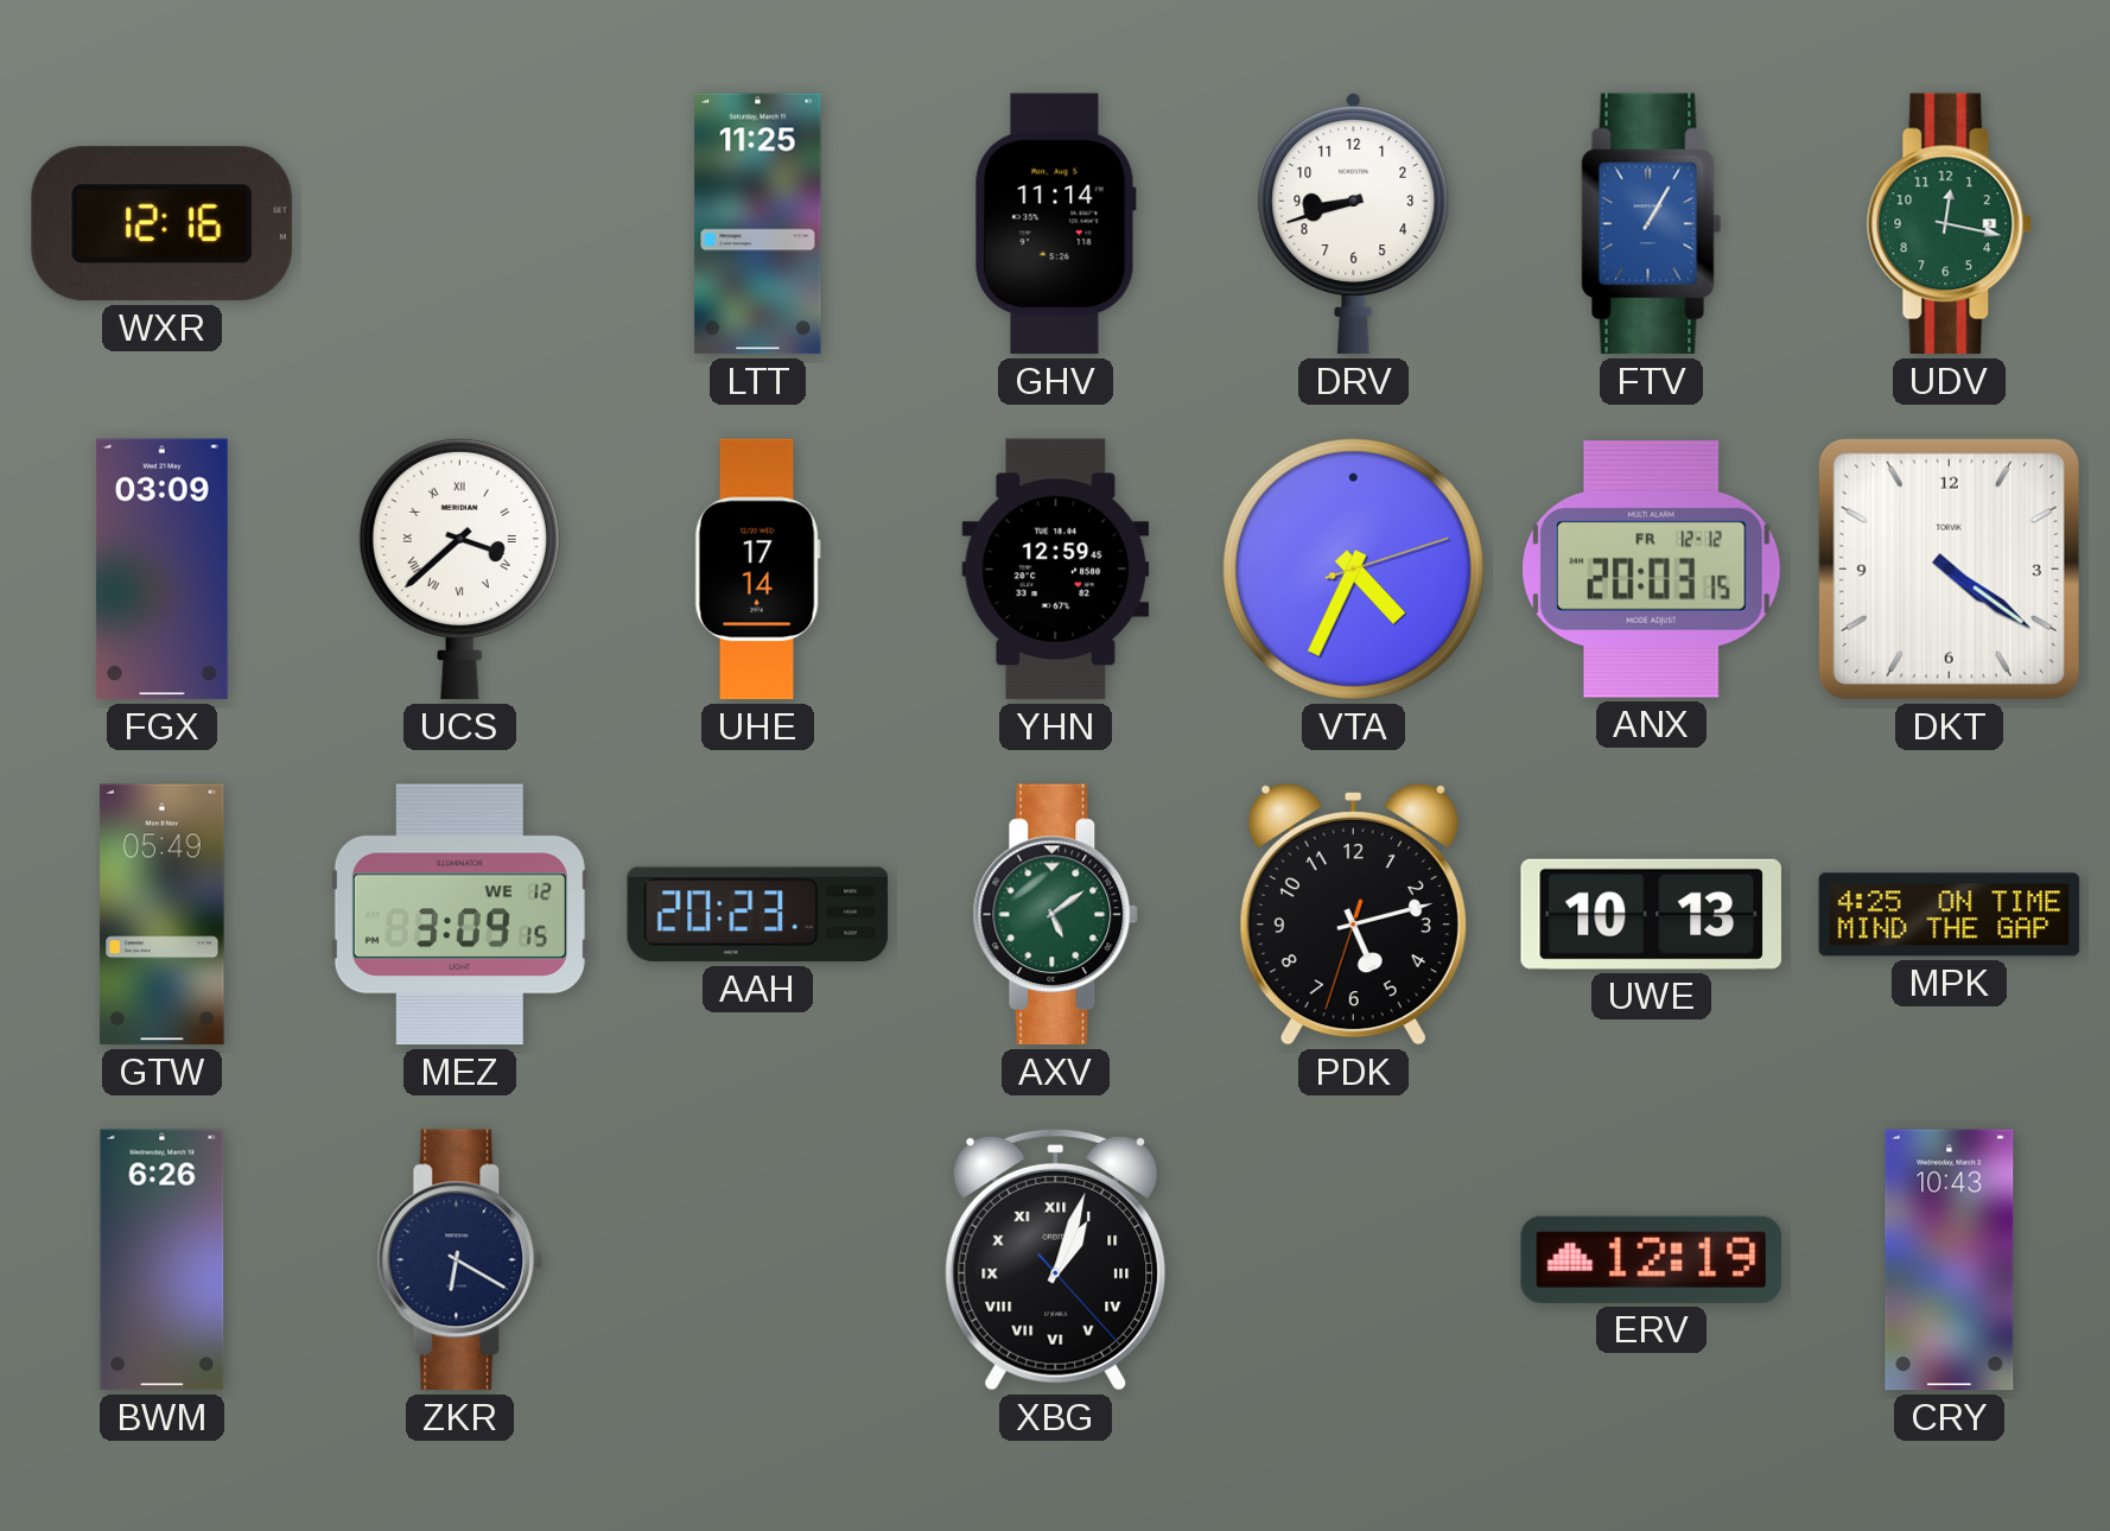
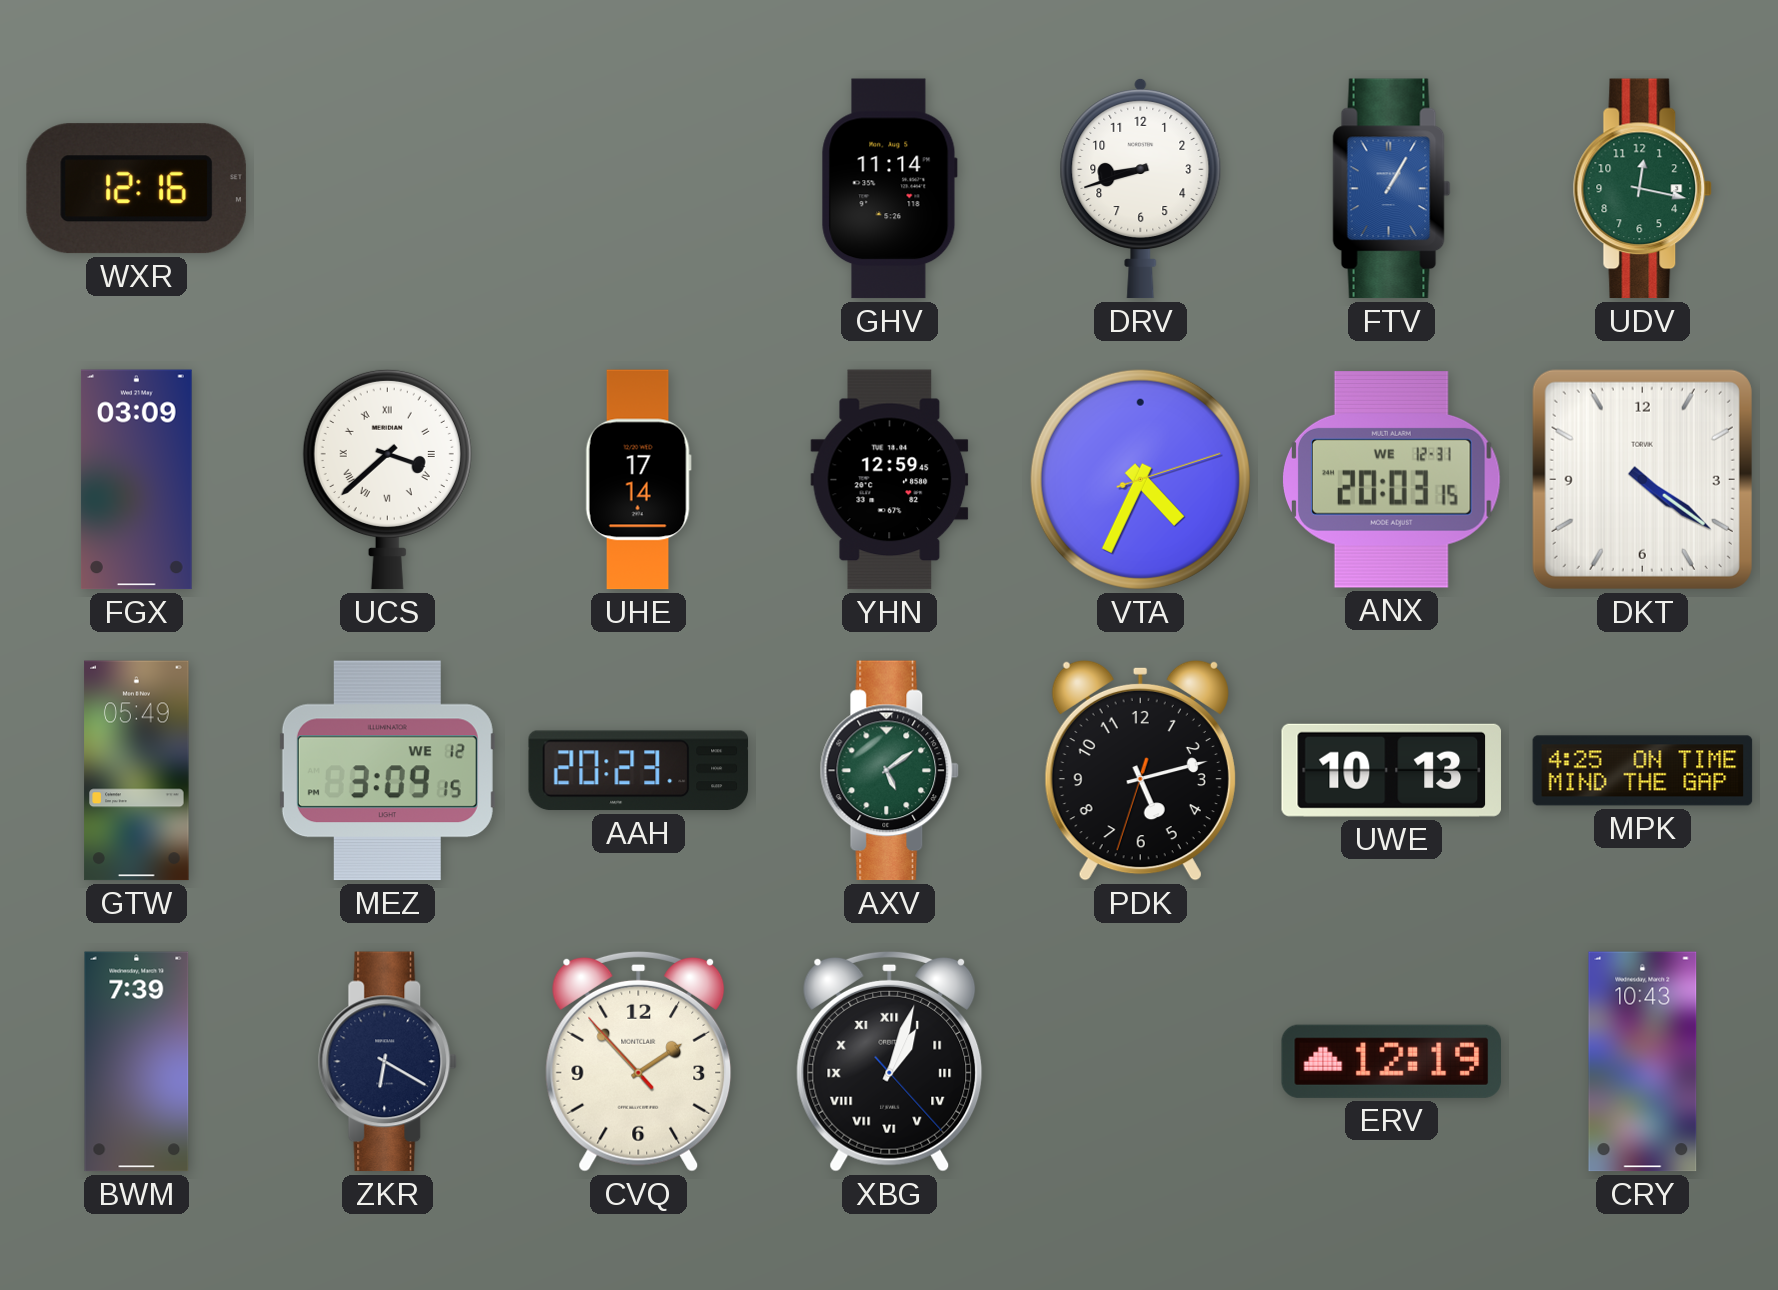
LTT: 11:25 -> none (758, 224)
ANX date: FR 12-12 -> WE 12-31 (1391, 480)
BWM: 6:26 -> 7:39 (137, 1062)
CVQ: none -> 1:52 (639, 1061)
